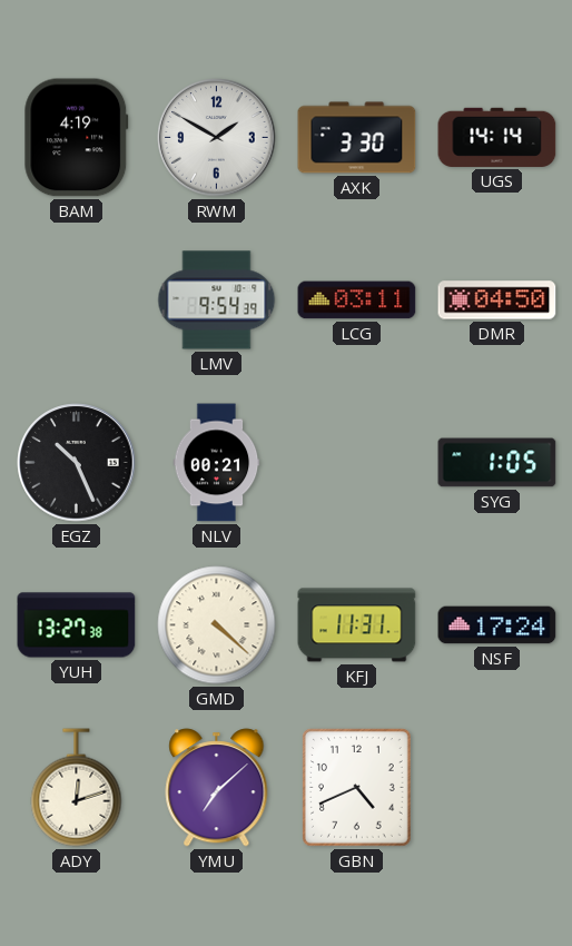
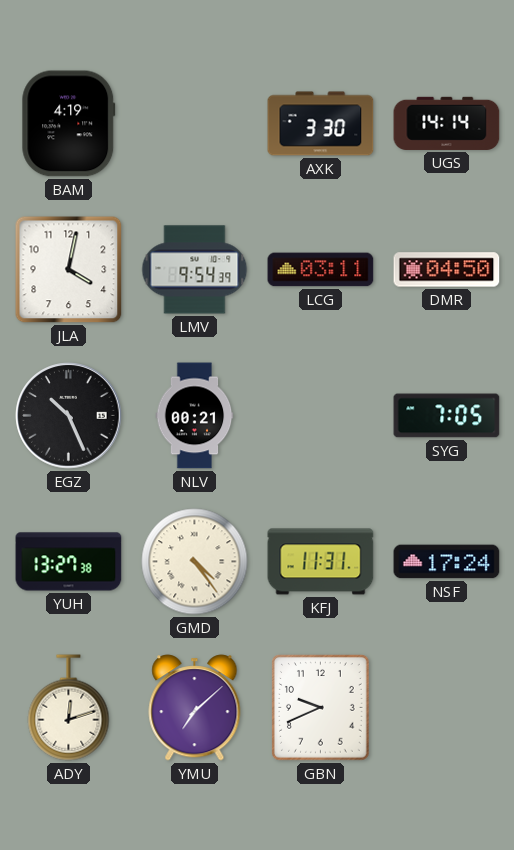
RWM: 1:50 -> none (217, 138)
JLA: none -> 4:02 (69, 270)
SYG: 1:05 -> 7:05 (447, 416)
GMD: 4:22 -> 4:24 (195, 562)
GBN: 4:41 -> 9:41 (321, 708)
